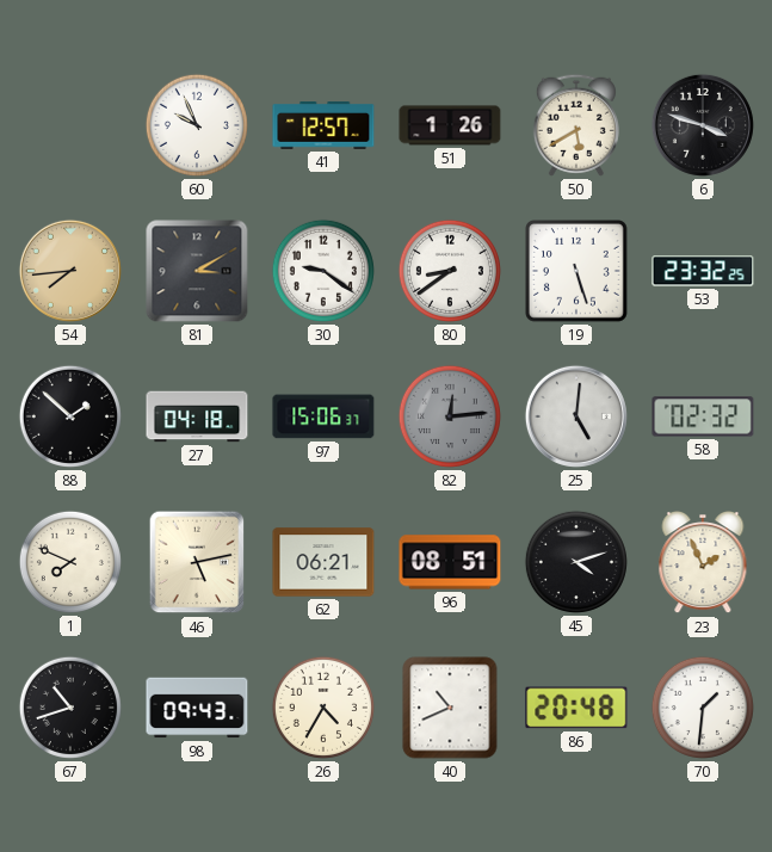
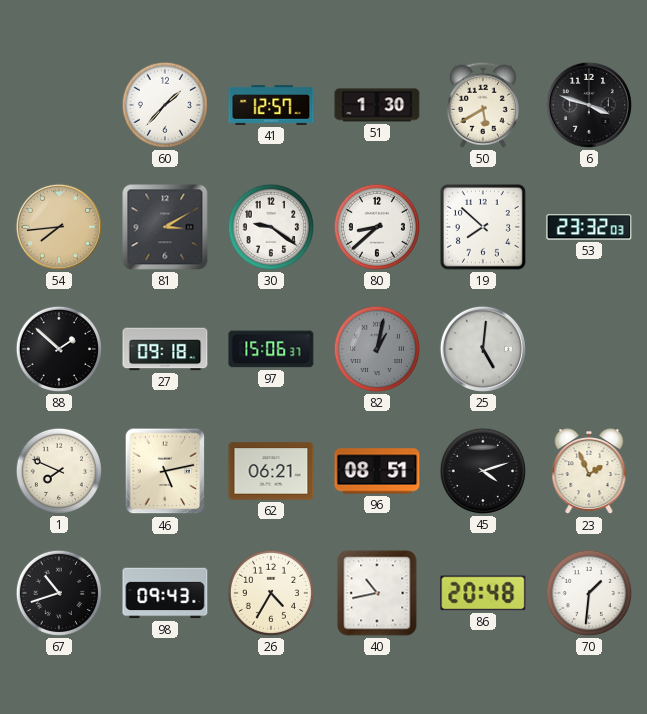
60: 9:56 -> 1:37 (165, 105)
51: 1:26 -> 1:30 (377, 105)
80: 8:39 -> 8:38 (377, 227)
19: 5:27 -> 7:52 (484, 228)
53: 23:32:25 -> 23:32:03 (589, 227)
27: 04:18 -> 09:18 (165, 349)
82: 12:14 -> 1:02 (377, 349)
58: 02:32 -> none (703, 416)
40: 10:41 -> 10:43 (377, 593)
